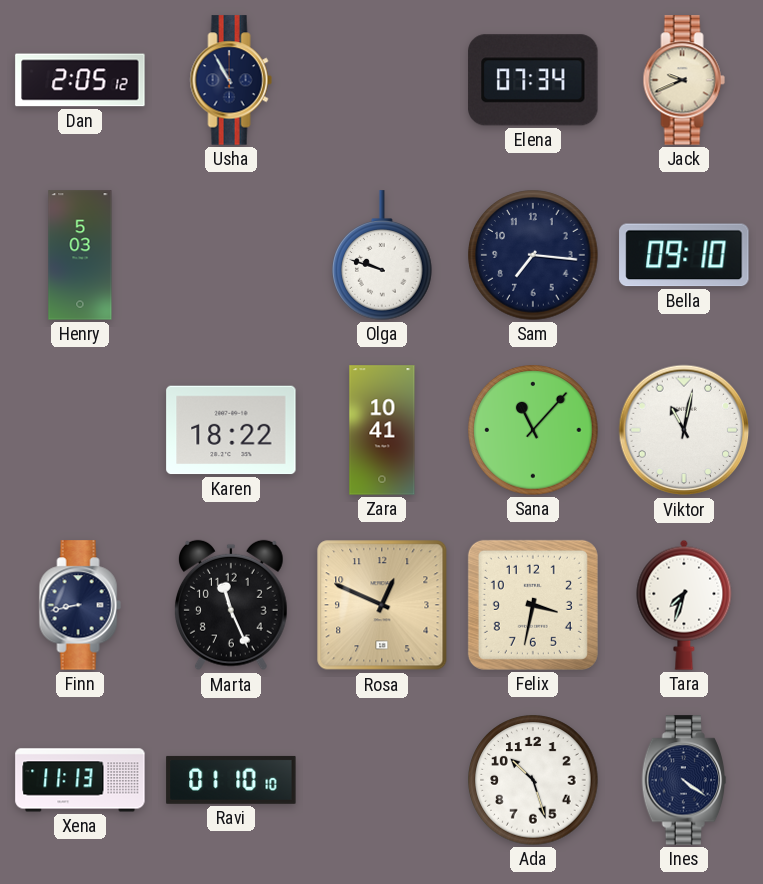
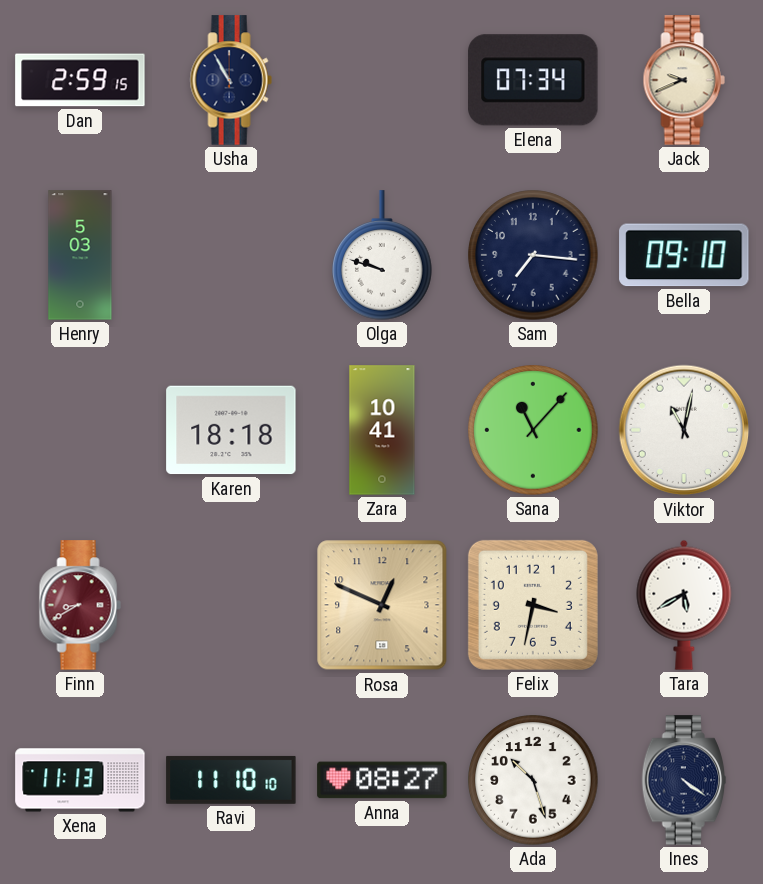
Dan: 2:05 -> 2:59 (80, 80)
Karen: 18:22 -> 18:18 (231, 430)
Finn: 8:43 -> 8:40 (80, 605)
Finn dial: navy -> burgundy (80, 605)
Marta: 11:26 -> none (231, 605)
Tara: 7:33 -> 5:40 (684, 605)
Ravi: 01:10 -> 11:10 (231, 780)
Anna: none -> 08:27 (382, 780)
